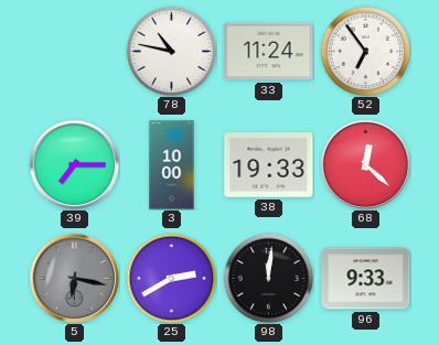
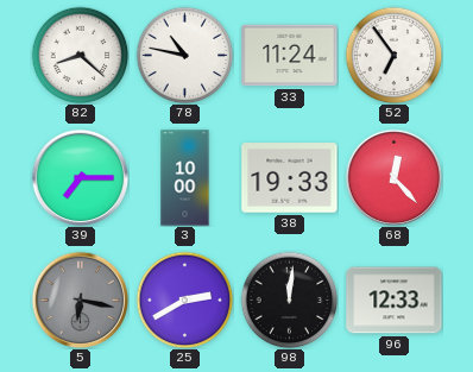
82: none -> 8:22 (80, 55)
68: 12:22 -> 12:23 (393, 177)
96: 9:33 -> 12:33 (395, 301)
